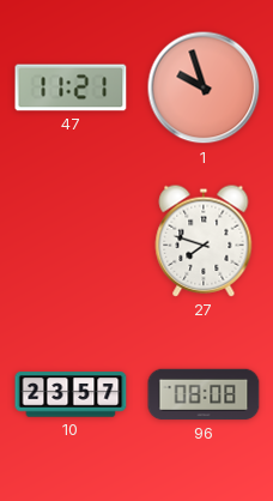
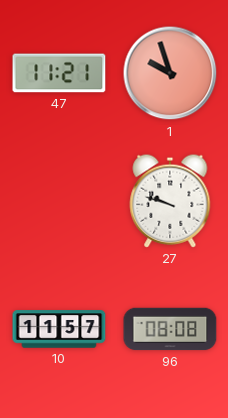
27: 7:48 -> 9:48 (170, 201)
10: 23:57 -> 11:57 (59, 329)
